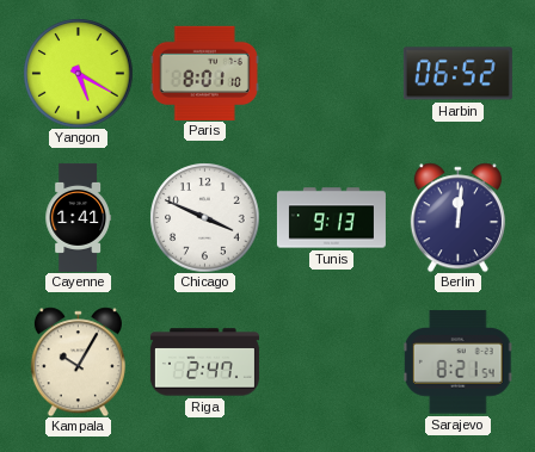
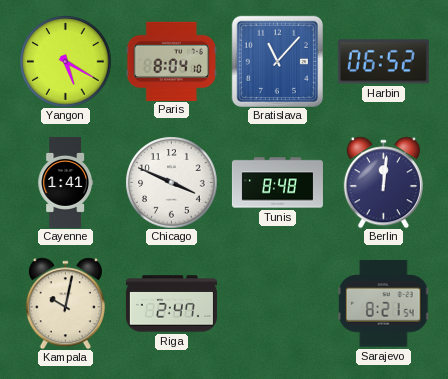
Paris: 8:01 -> 8:04 (171, 61)
Bratislava: none -> 11:07 (277, 61)
Tunis: 9:13 -> 8:48 (277, 183)
Kampala: 10:05 -> 10:02 (65, 303)
